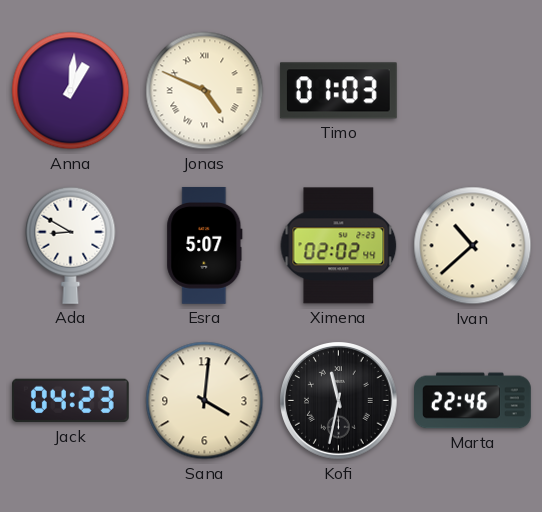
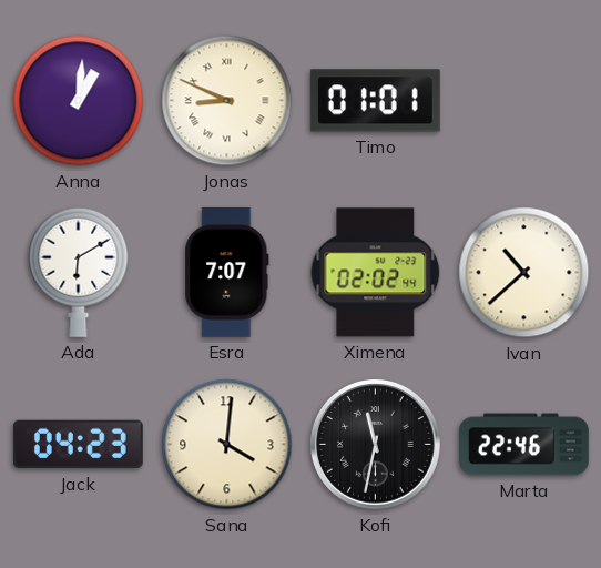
Jonas: 4:49 -> 8:49 (227, 101)
Timo: 01:03 -> 01:01 (375, 101)
Ada: 8:50 -> 6:10 (79, 272)
Esra: 5:07 -> 7:07 (227, 272)
